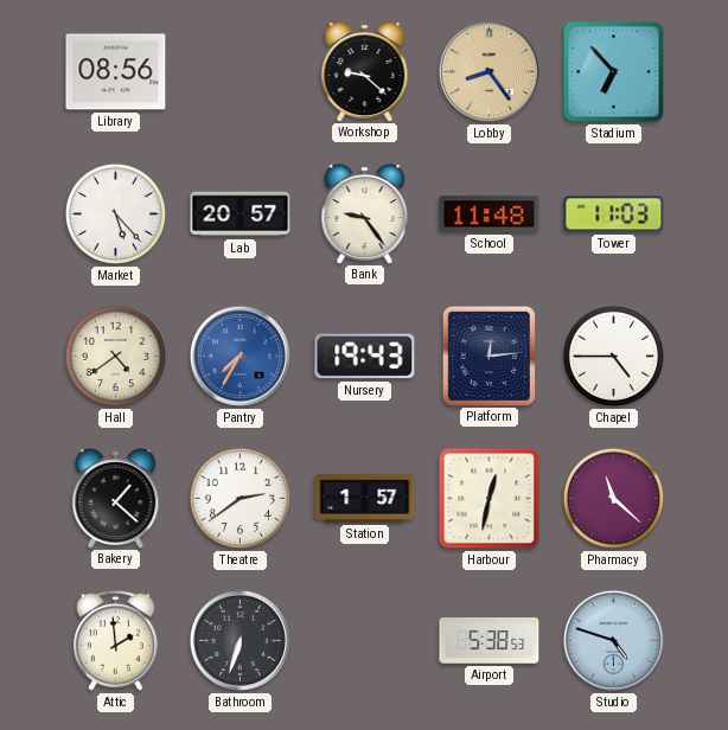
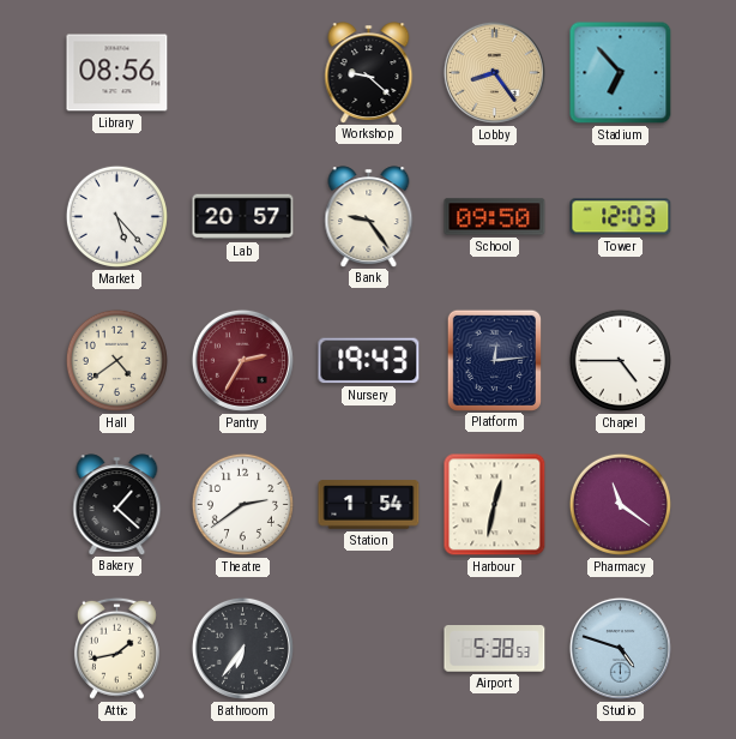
School: 11:48 -> 09:50 (495, 217)
Tower: 11:03 -> 12:03 (621, 217)
Pantry: 7:35 -> 2:35 (242, 360)
Pantry dial: blue -> burgundy (242, 360)
Station: 1:57 -> 1:54 (369, 505)
Pharmacy: 11:22 -> 11:21 (620, 504)
Attic: 1:59 -> 1:43 (116, 648)
Bathroom: 6:33 -> 6:36 (242, 648)
